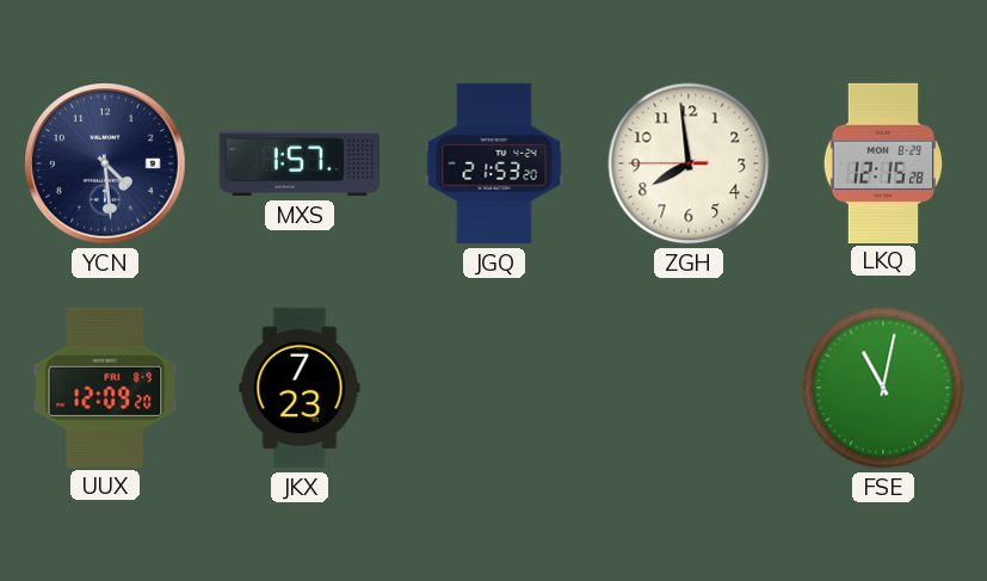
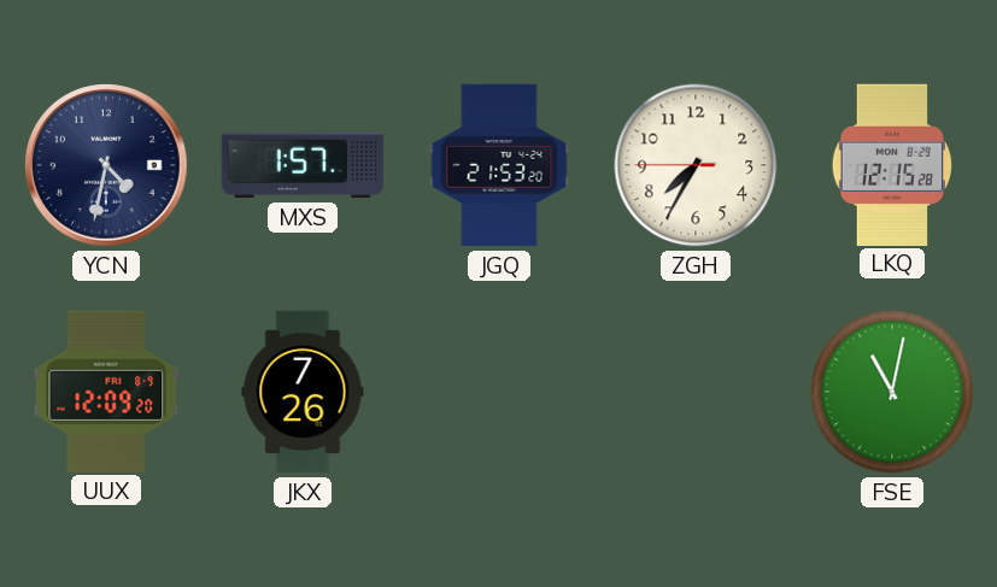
YCN: 4:29 -> 4:32 (106, 165)
ZGH: 7:58 -> 7:34 (696, 165)
JKX: 7:23 -> 7:26 (303, 392)
